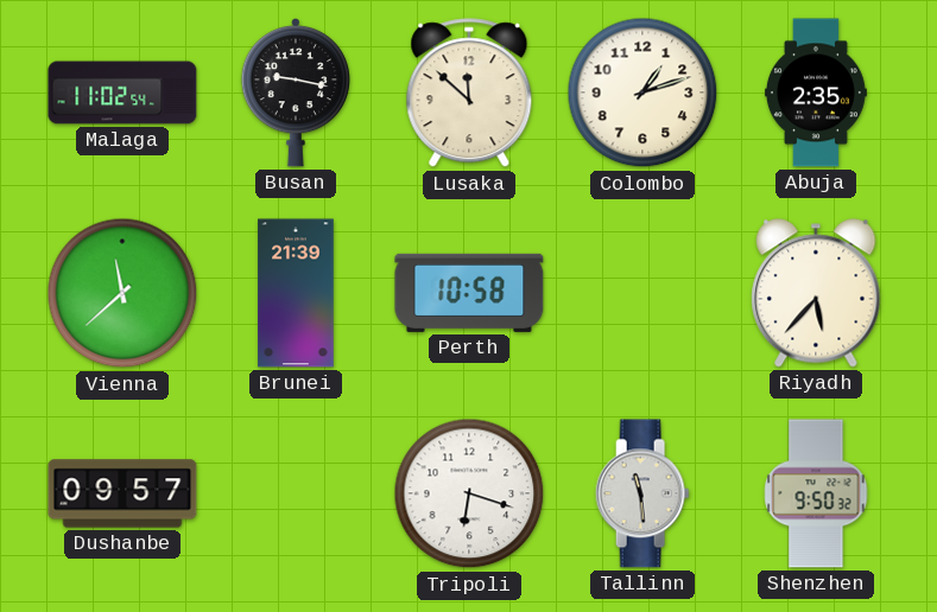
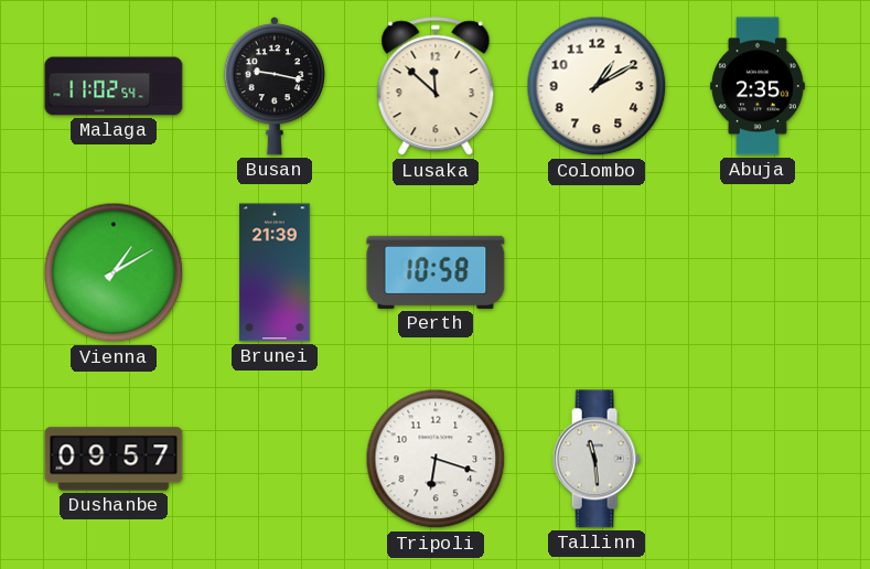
Colombo: 1:12 -> 1:10 (597, 86)
Vienna: 11:38 -> 1:10 (114, 272)
Riyadh: 5:37 -> none (816, 293)
Shenzhen: 9:50 -> none (816, 493)
